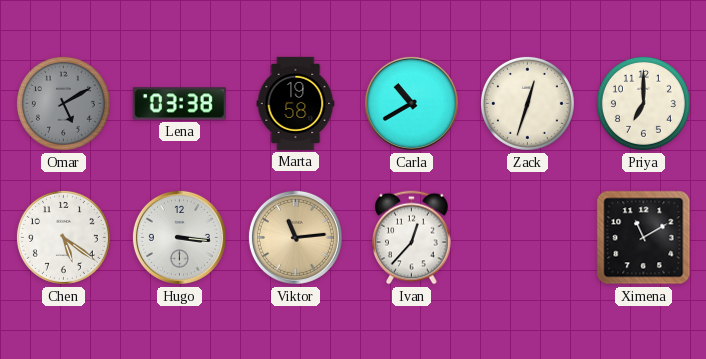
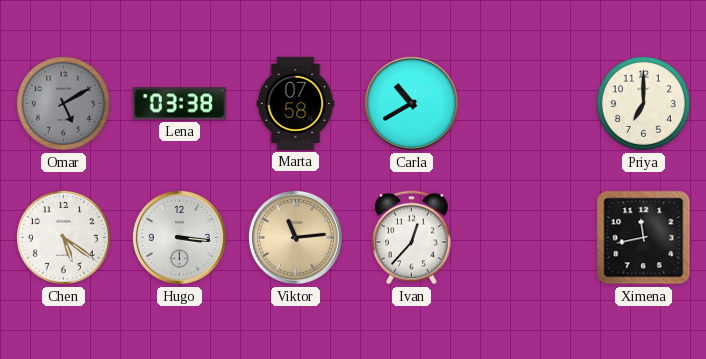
Marta: 19:58 -> 07:58 (296, 103)
Zack: 12:33 -> none (527, 103)
Ximena: 11:10 -> 11:43 (644, 238)
